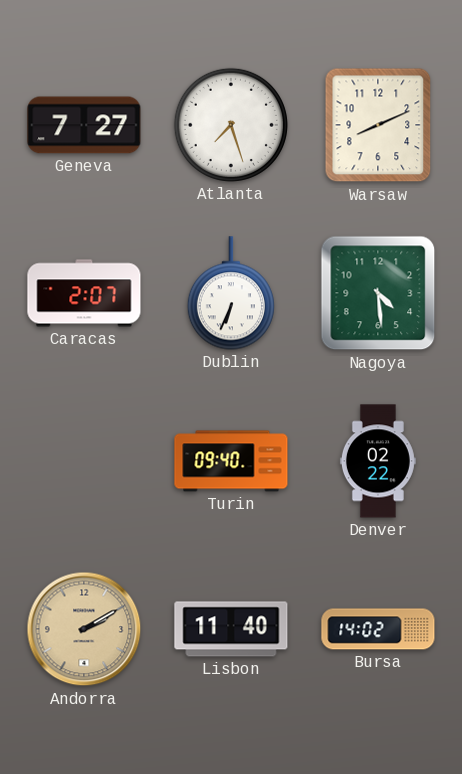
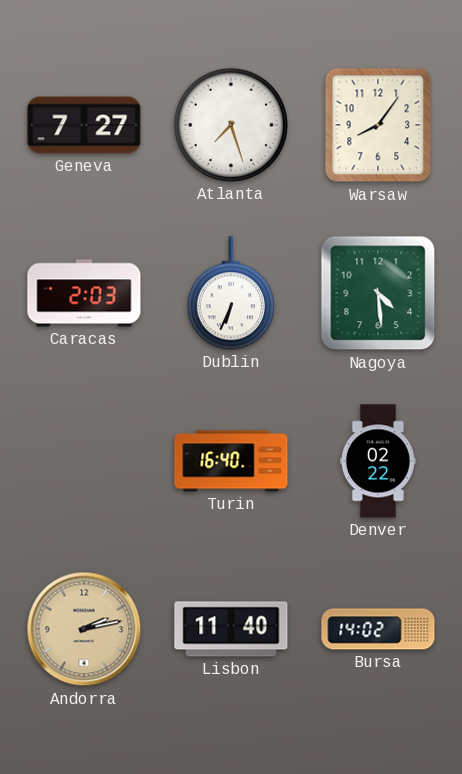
Warsaw: 8:11 -> 8:06 (378, 125)
Caracas: 2:07 -> 2:03 (84, 293)
Turin: 09:40 -> 16:40 (231, 461)
Andorra: 2:10 -> 2:13 (84, 629)
